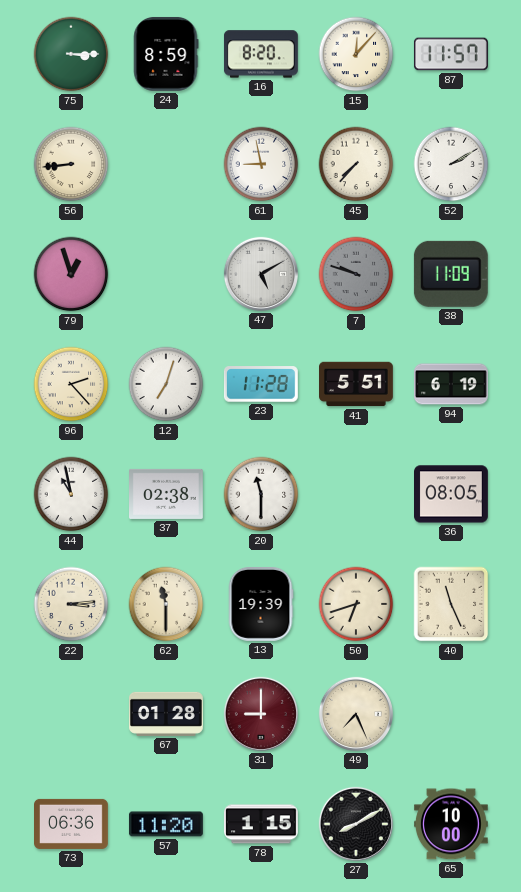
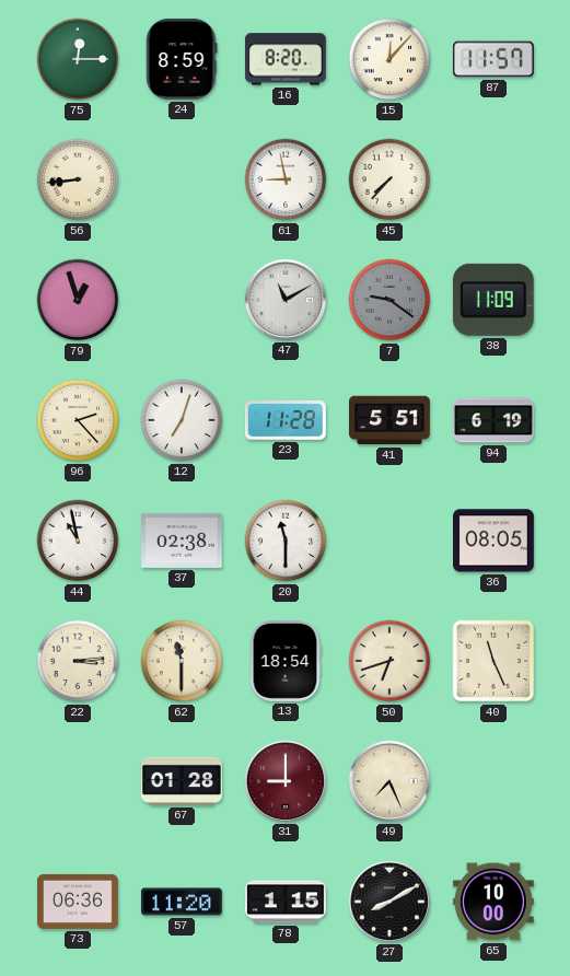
75: 3:15 -> 12:15 (78, 59)
52: 2:10 -> none (451, 164)
47: 5:10 -> 11:10 (286, 300)
7: 9:48 -> 9:21 (389, 300)
13: 19:39 -> 18:54 (286, 662)
